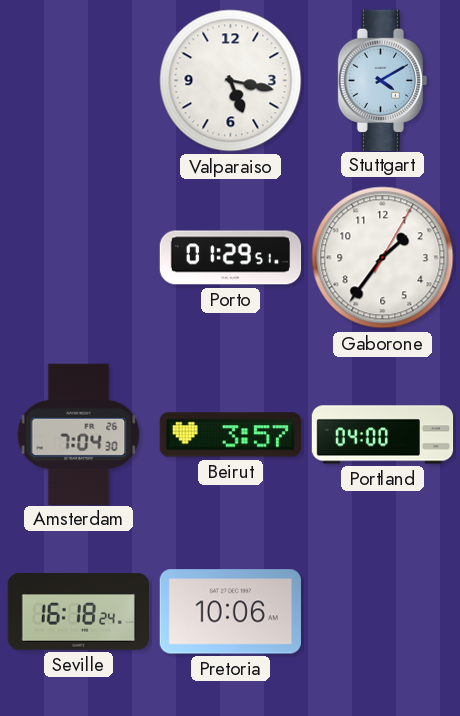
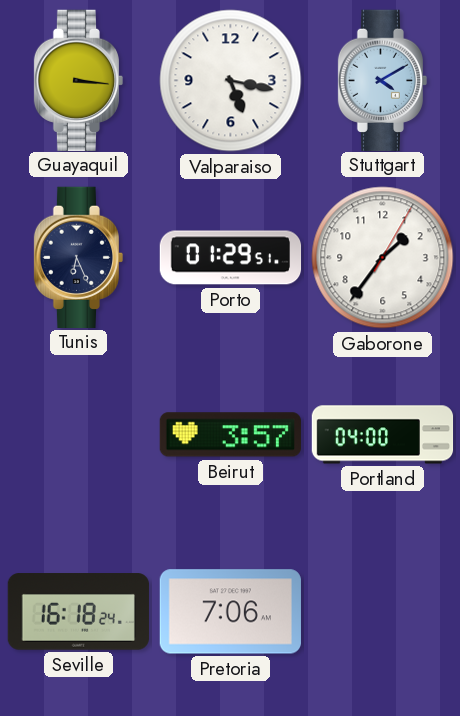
Guayaquil: none -> 3:16 (79, 80)
Tunis: none -> 6:26 (79, 257)
Amsterdam: 7:04 -> none (79, 434)
Pretoria: 10:06 -> 7:06 (230, 612)
